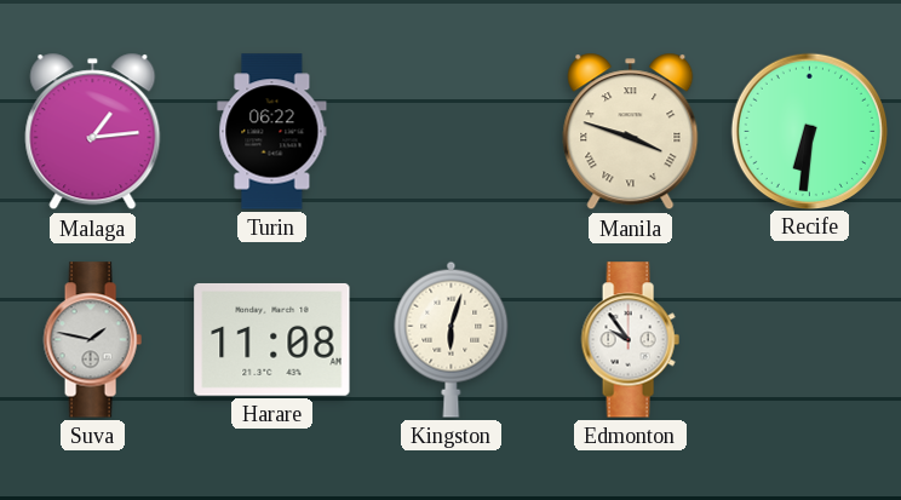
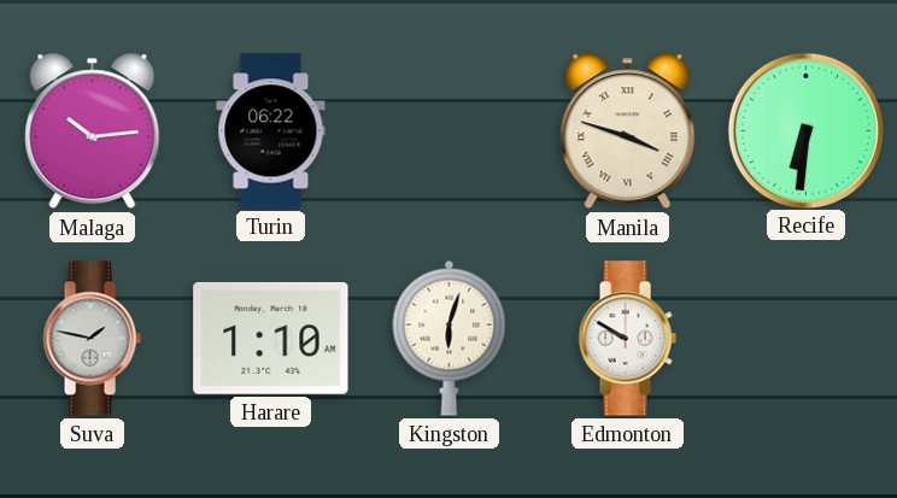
Malaga: 1:14 -> 10:14 (93, 131)
Harare: 11:08 -> 1:10 (271, 338)
Edmonton: 9:54 -> 9:50 (627, 339)
